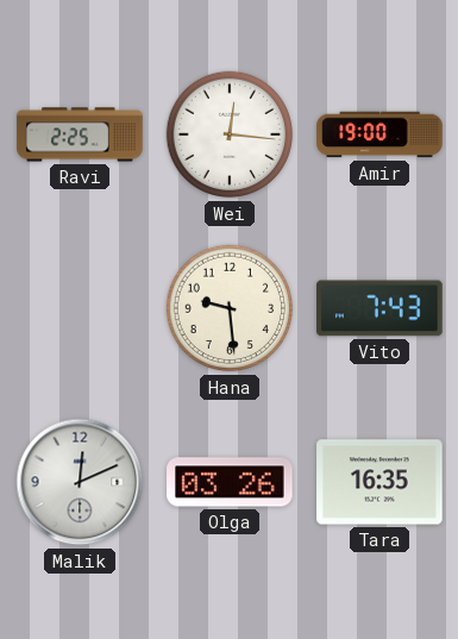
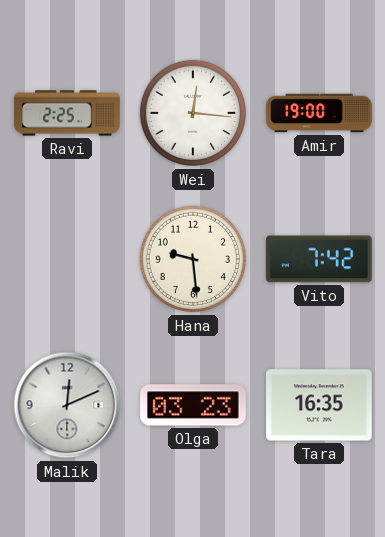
Vito: 7:43 -> 7:42 (319, 259)
Olga: 03:26 -> 03:23 (193, 405)
